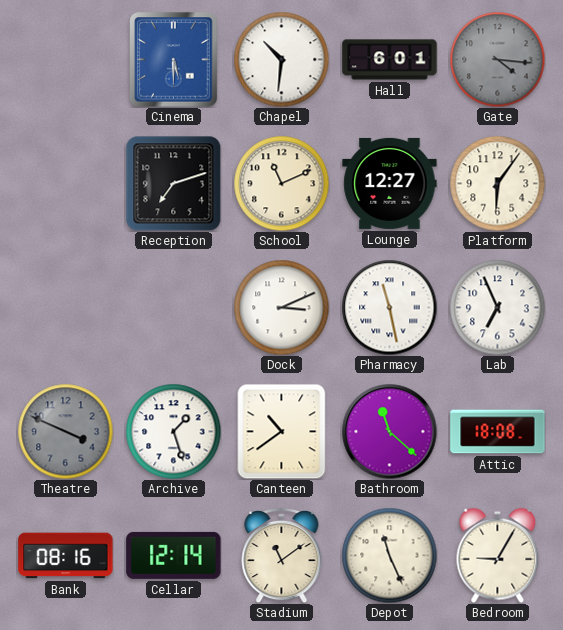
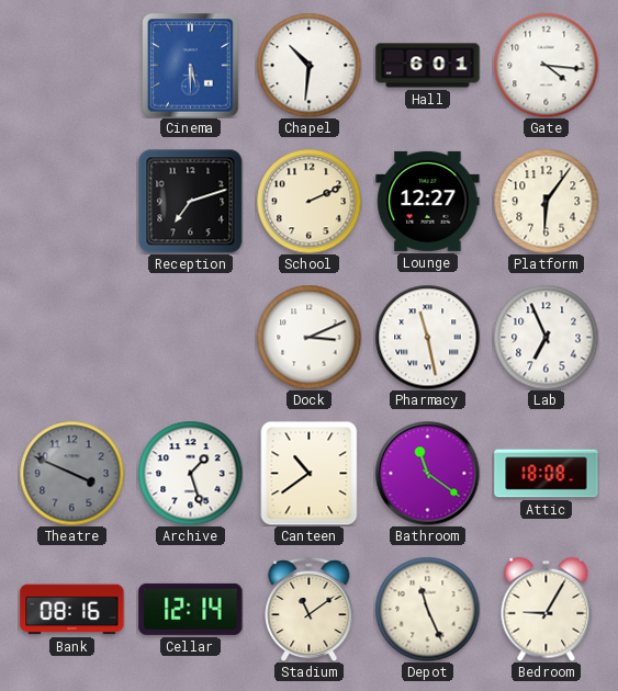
Gate dial: grey -> white (546, 65)
School: 11:11 -> 2:11 (308, 201)
Bathroom: 11:22 -> 11:21 (427, 473)
